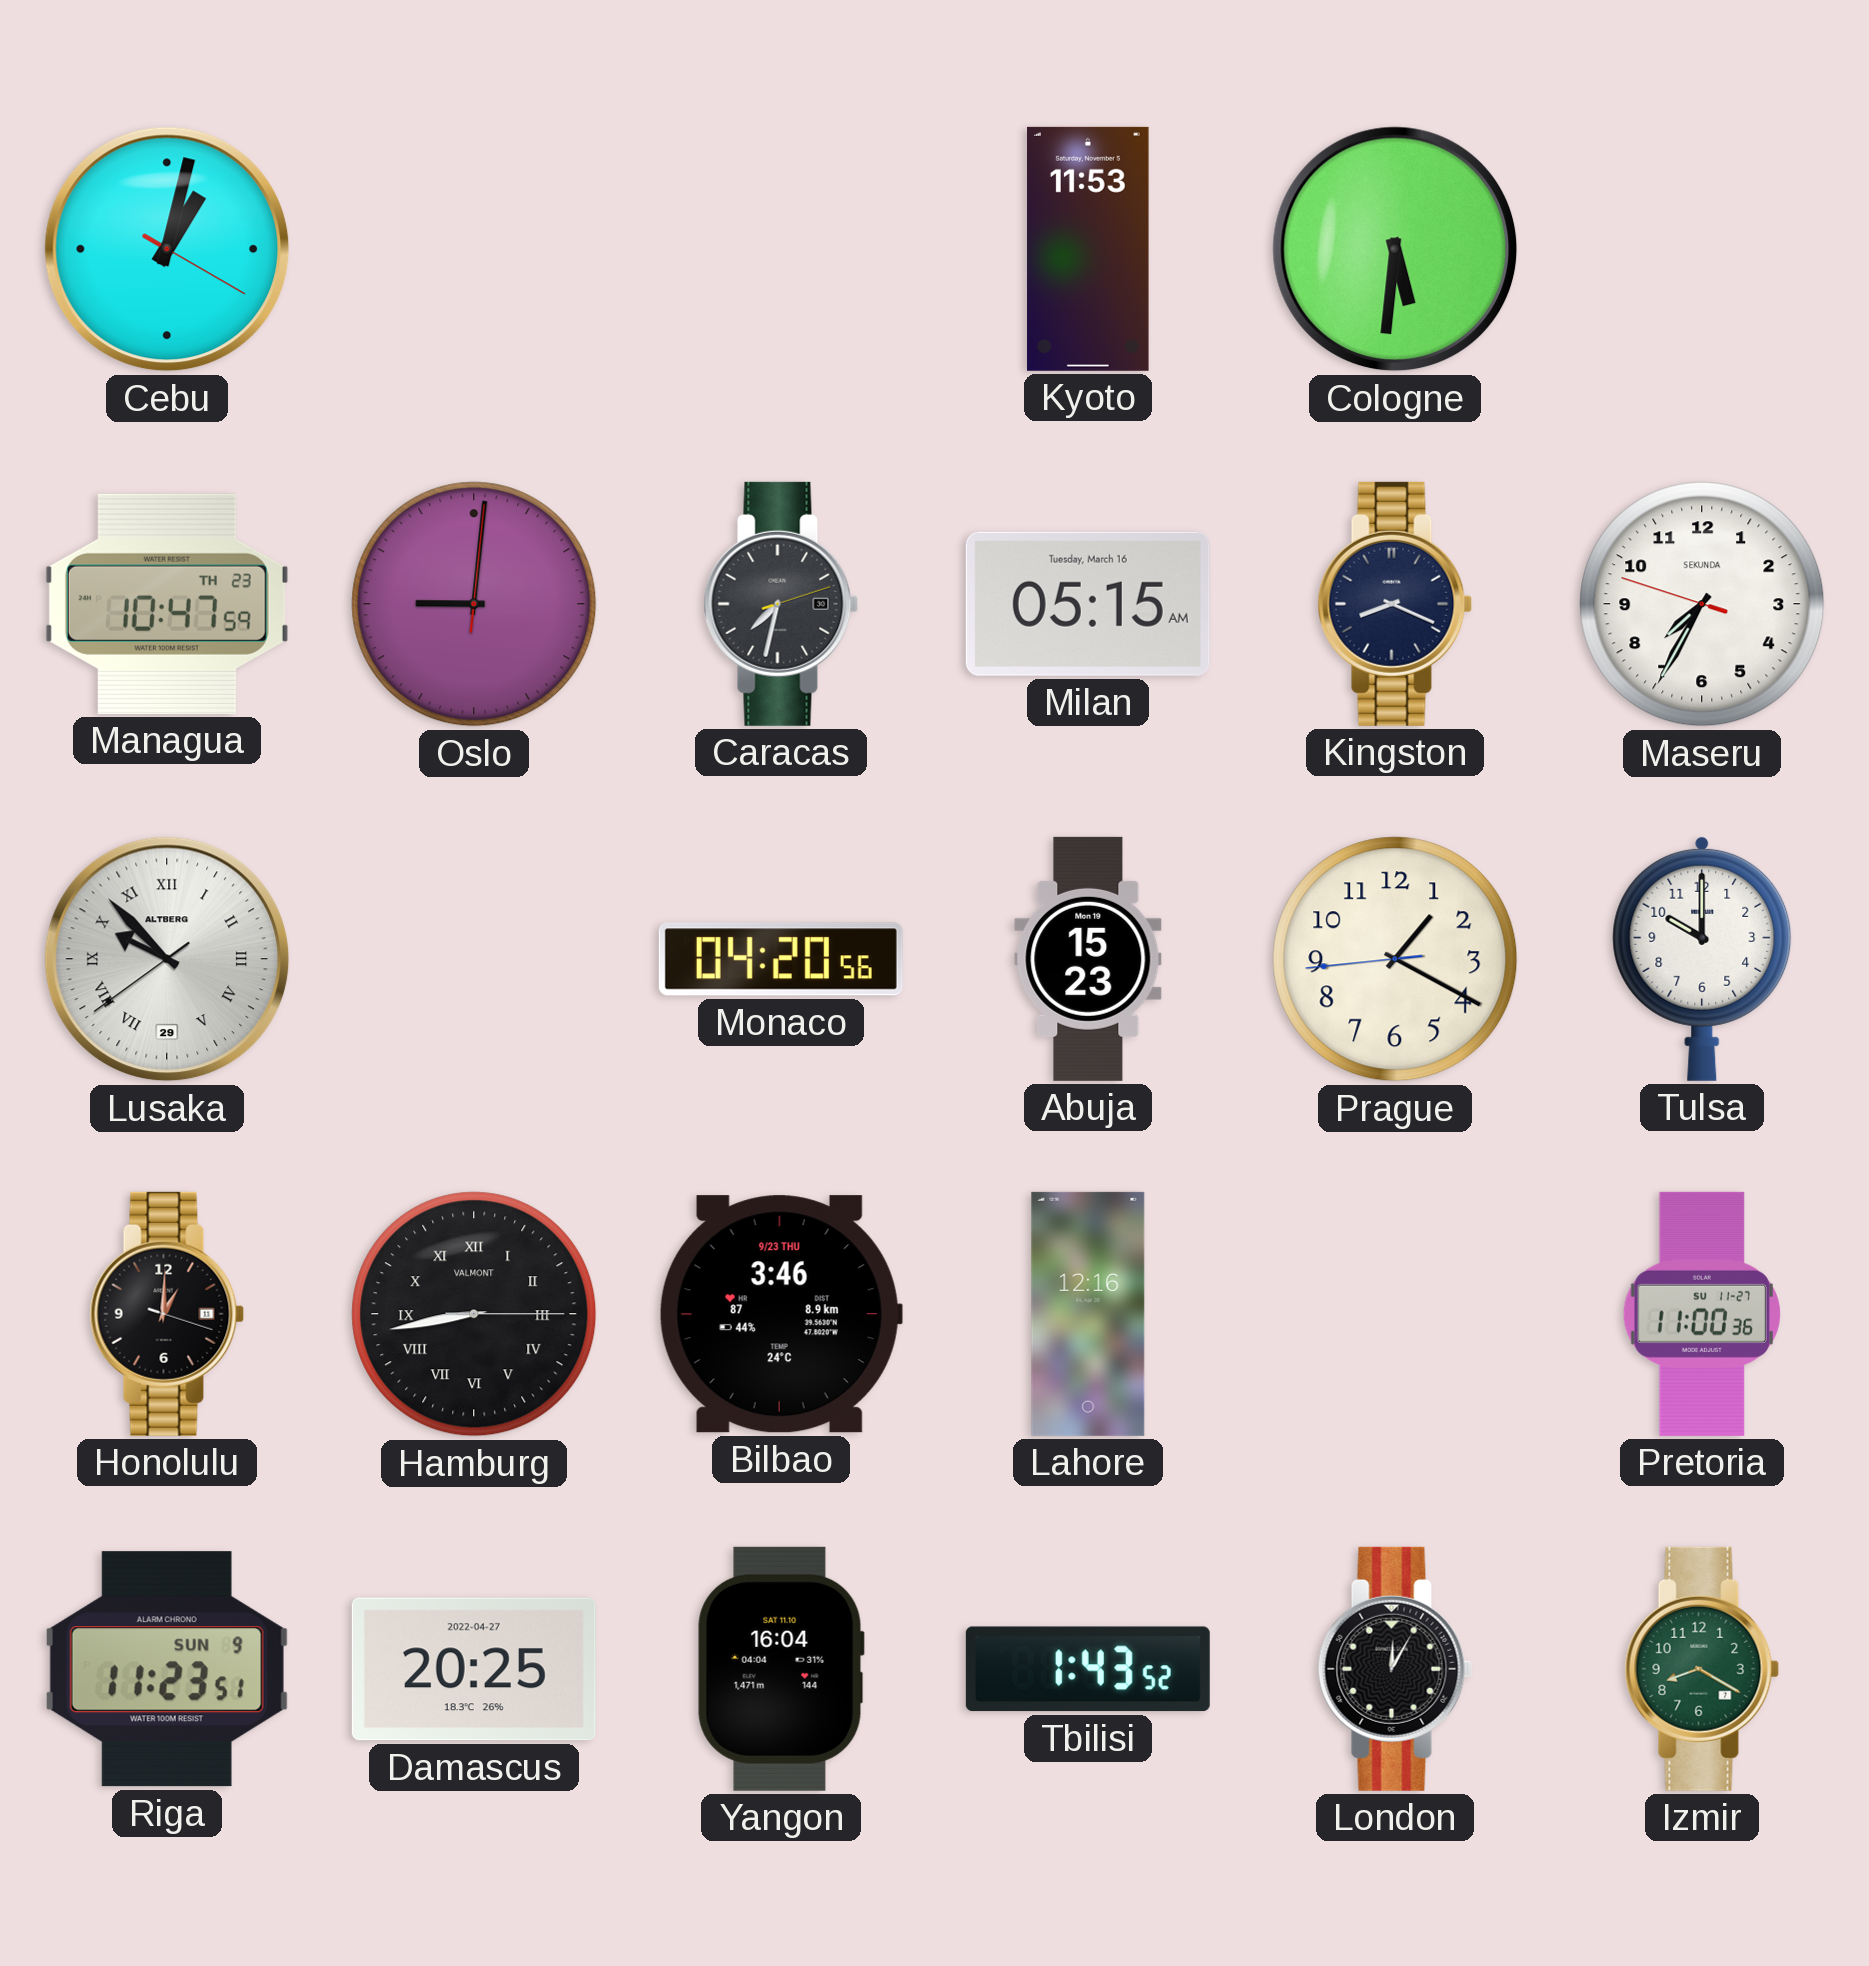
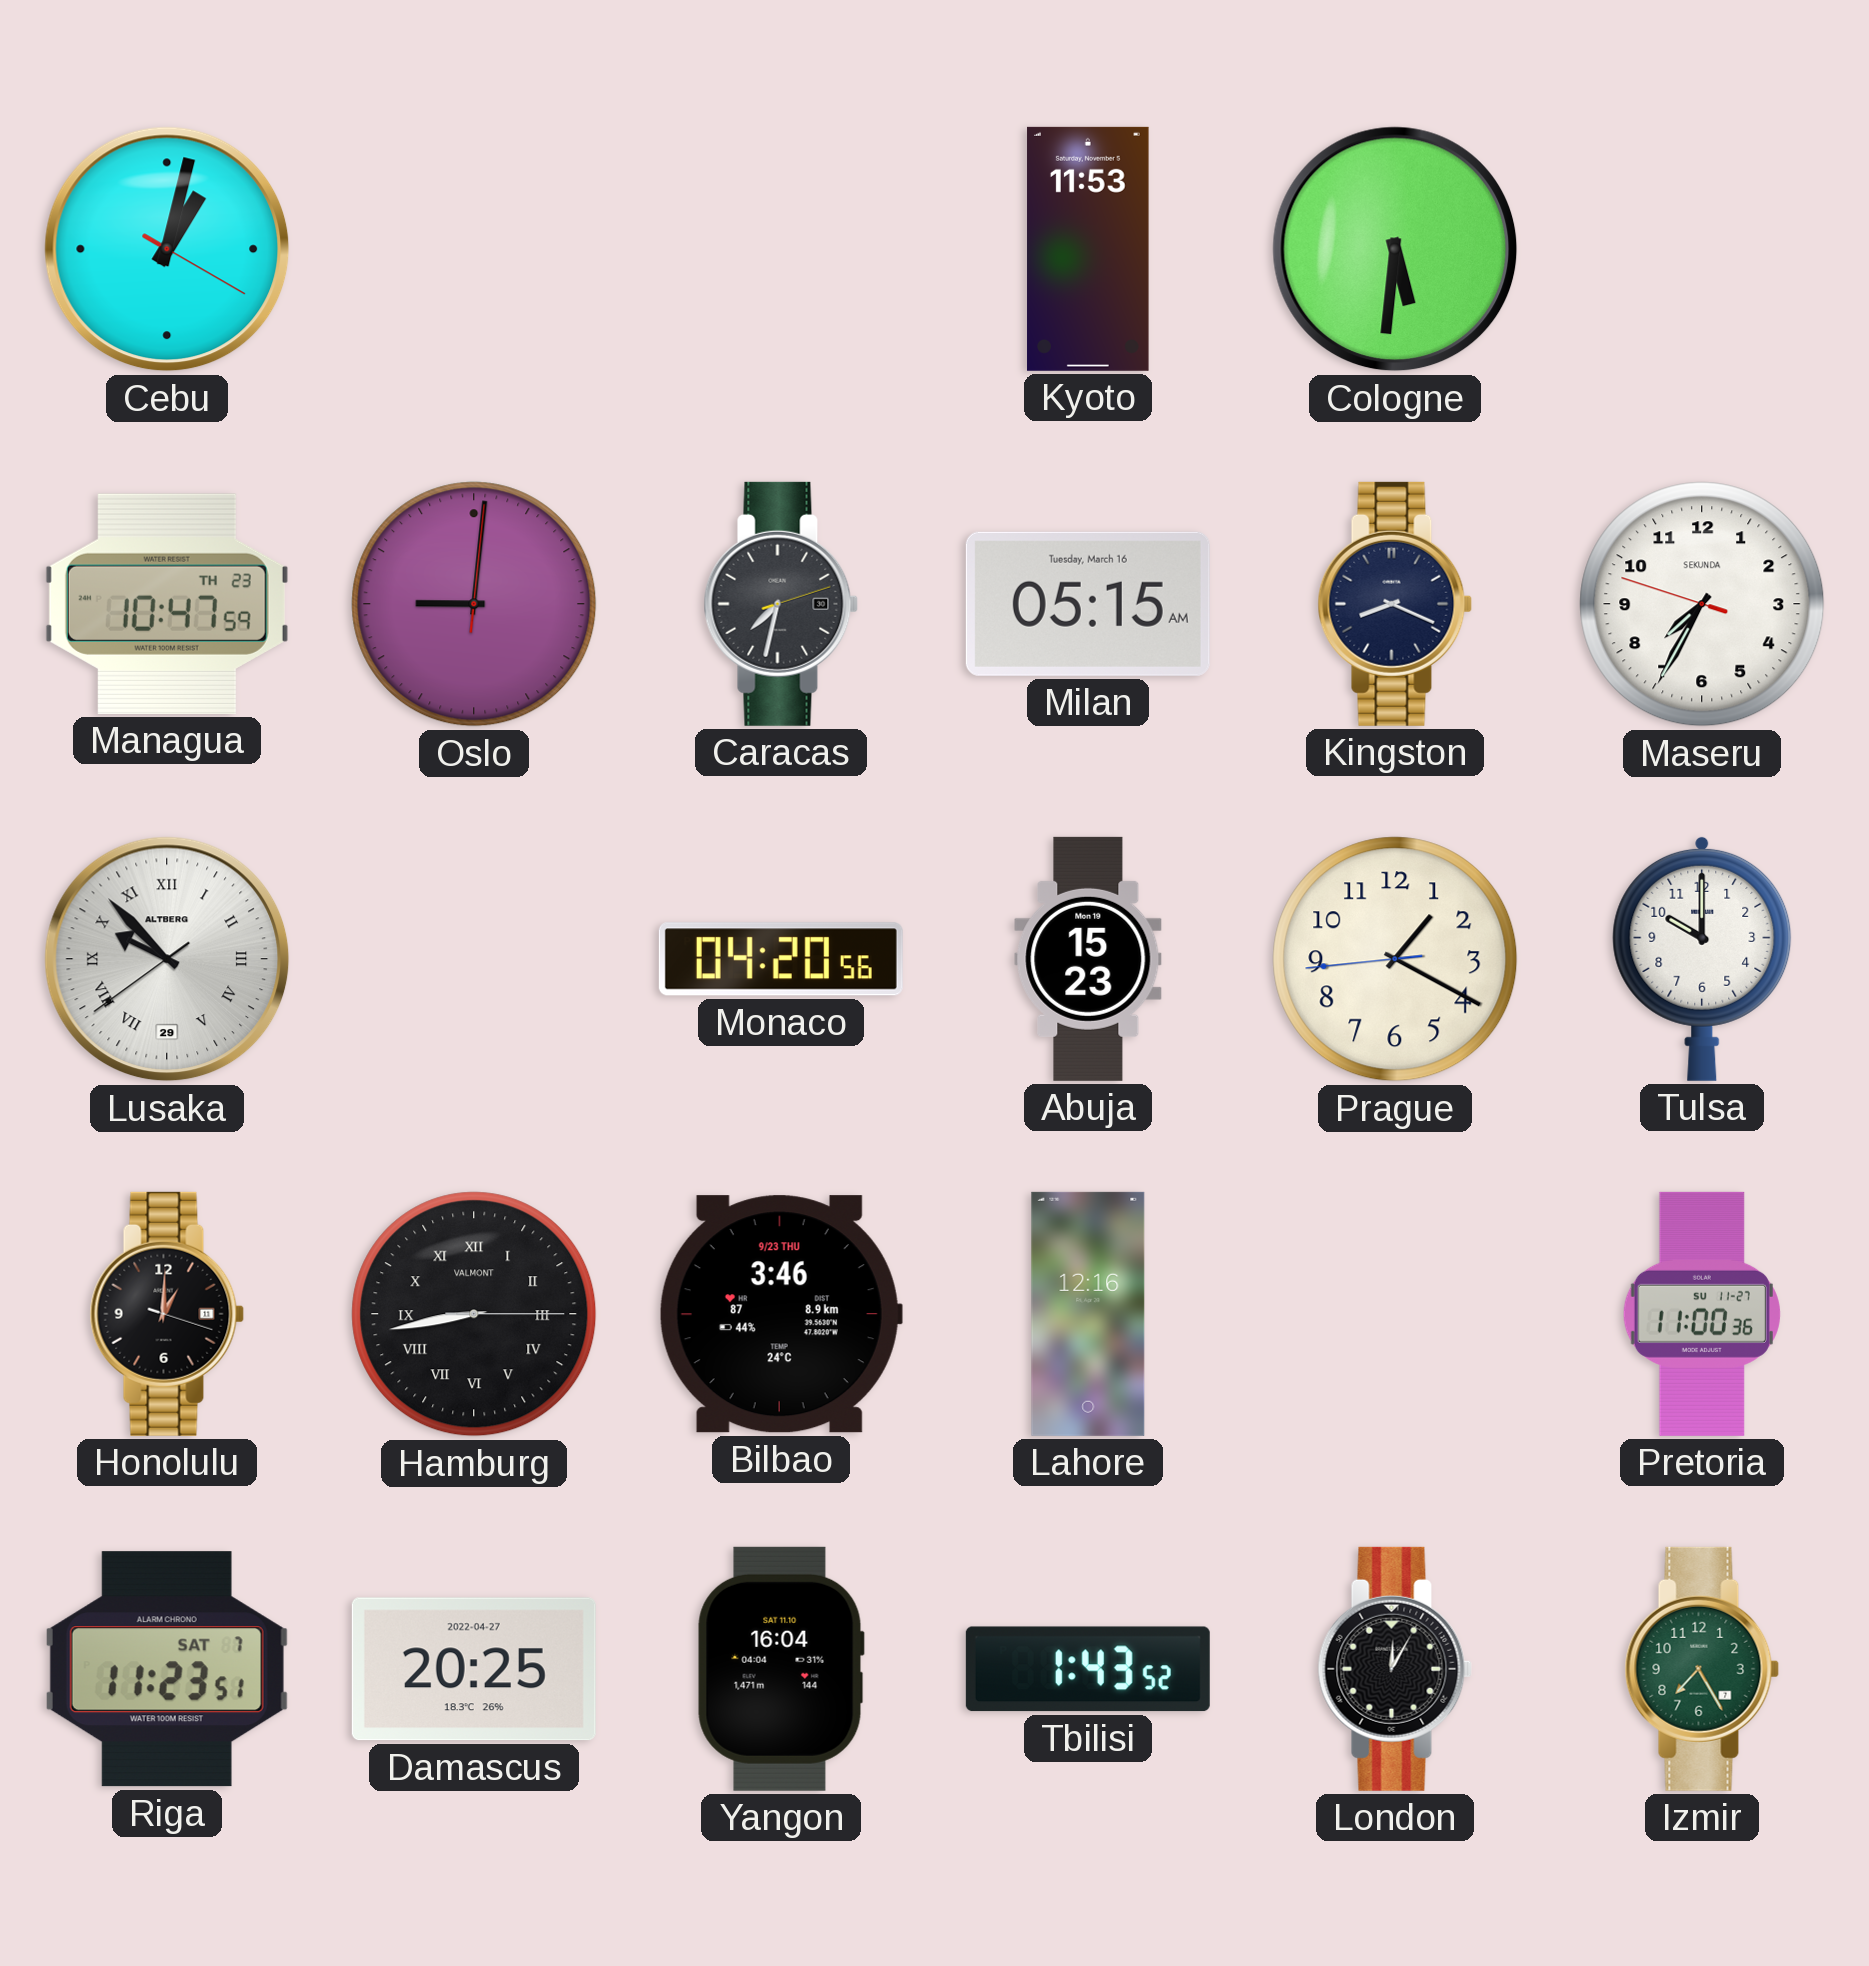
Riga date: SUN 9 -> SAT 7 (167, 1669)
Izmir: 8:20 -> 7:25 (1702, 1669)
